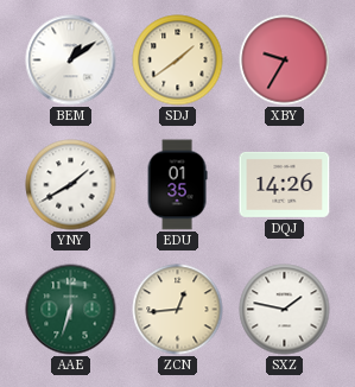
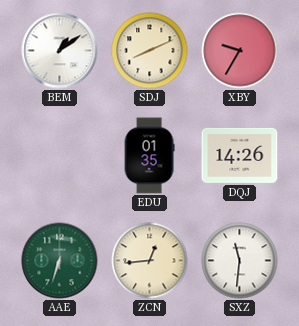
SDJ: 1:39 -> 8:11 (150, 51)
YNY: 1:40 -> none (71, 185)
SXZ: 1:47 -> 11:31 (240, 261)
